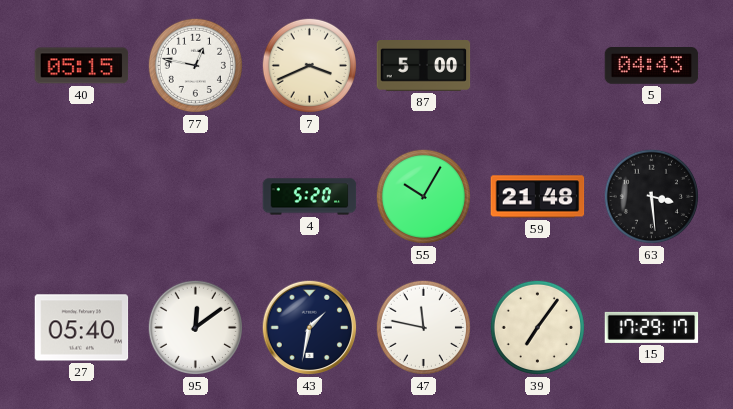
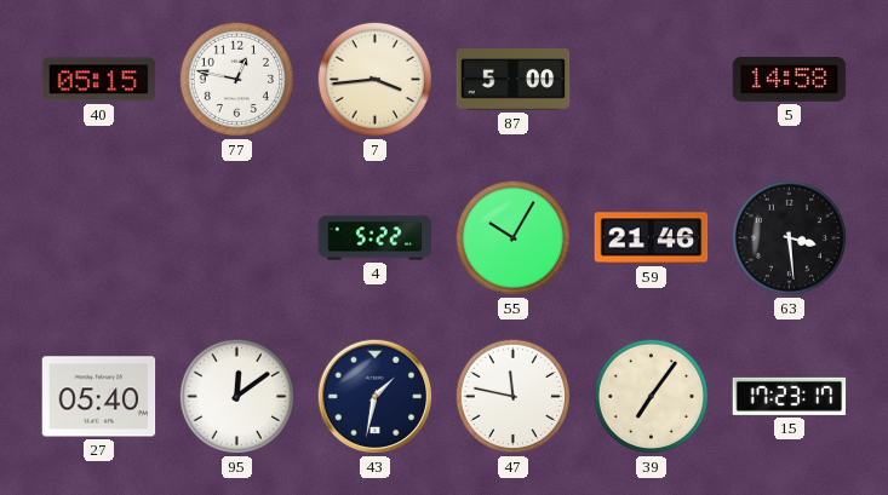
7: 3:41 -> 3:44 (374, 79)
5: 04:43 -> 14:58 (790, 80)
4: 5:20 -> 5:22 (376, 238)
59: 21:48 -> 21:46 (652, 238)
15: 17:29 -> 17:23 (790, 396)
